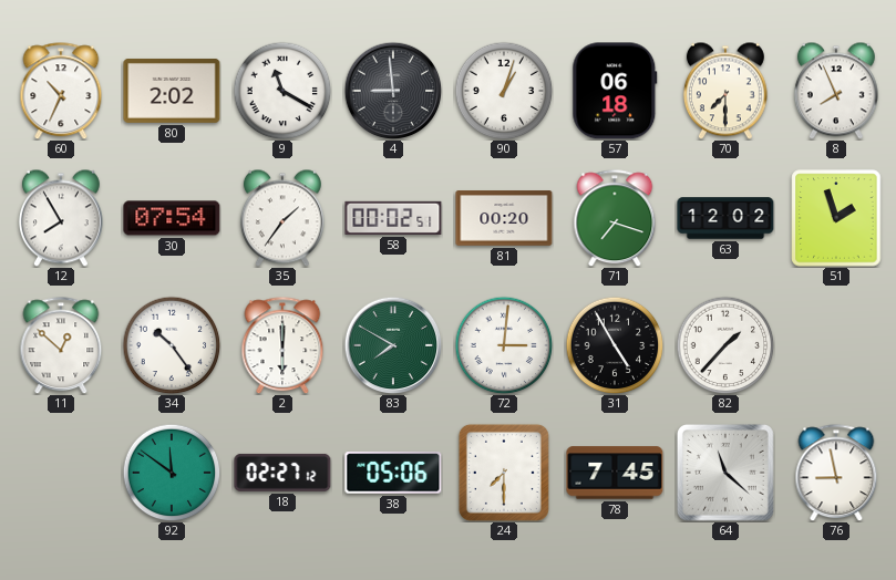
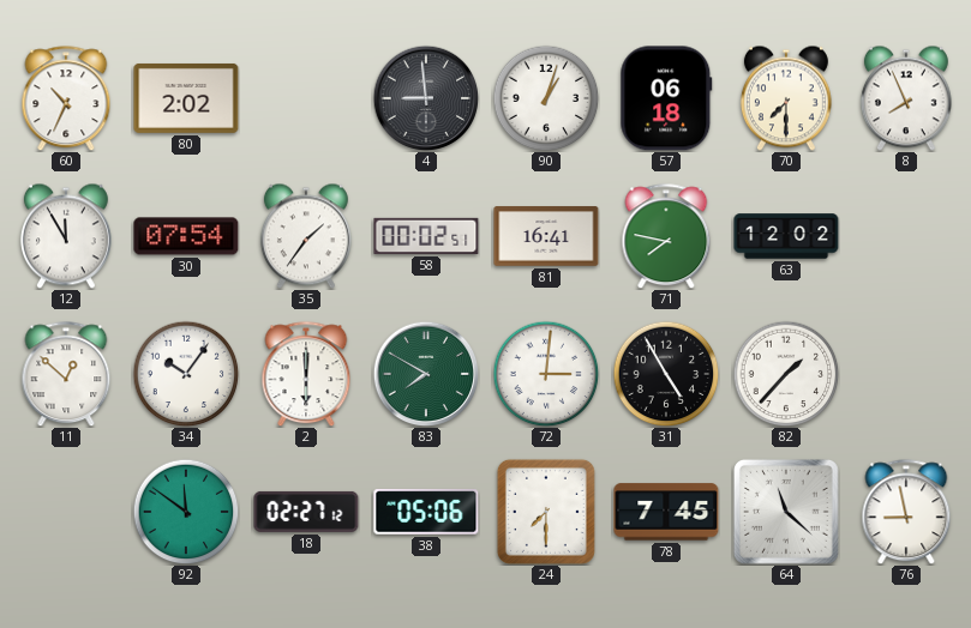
9: 11:20 -> none (282, 91)
12: 7:55 -> 11:55 (66, 236)
81: 00:20 -> 16:41 (546, 236)
71: 7:18 -> 7:47 (666, 236)
51: 1:57 -> none (836, 218)
34: 10:24 -> 10:06 (186, 374)
